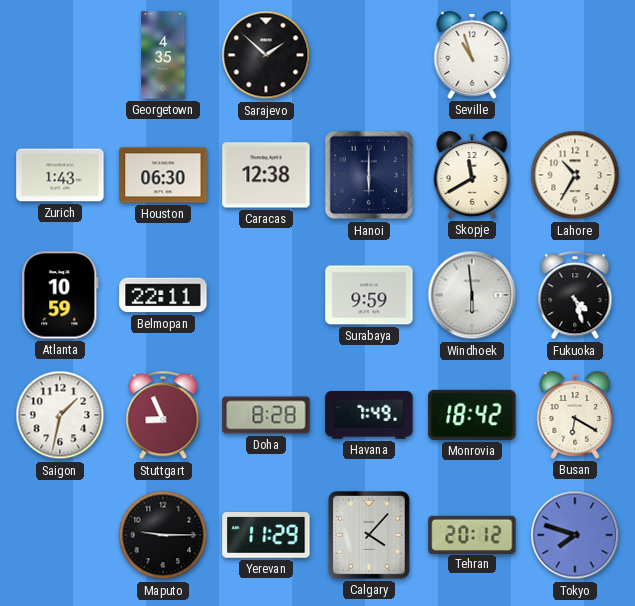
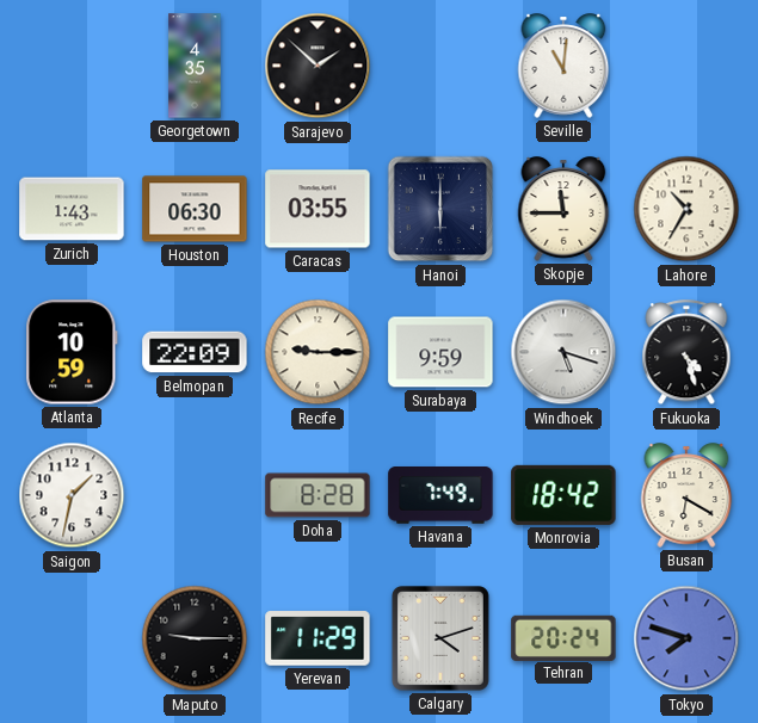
Seville: 10:57 -> 11:01 (563, 66)
Caracas: 12:38 -> 03:55 (318, 209)
Skopje: 11:40 -> 11:45 (563, 209)
Belmopan: 22:11 -> 22:09 (195, 352)
Recife: none -> 9:15 (318, 352)
Windhoek: 5:59 -> 5:18 (563, 352)
Stuttgart: 8:56 -> none (163, 416)
Calgary: 4:07 -> 4:12 (440, 639)
Tehran: 20:12 -> 20:24 (563, 637)
